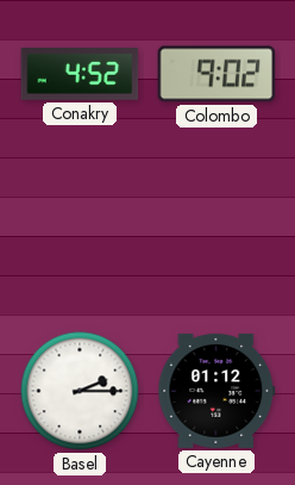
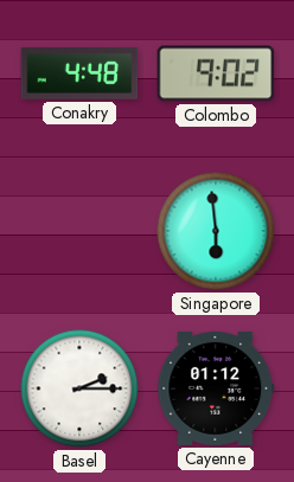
Conakry: 4:52 -> 4:48 (79, 73)
Singapore: none -> 5:59 (216, 231)
